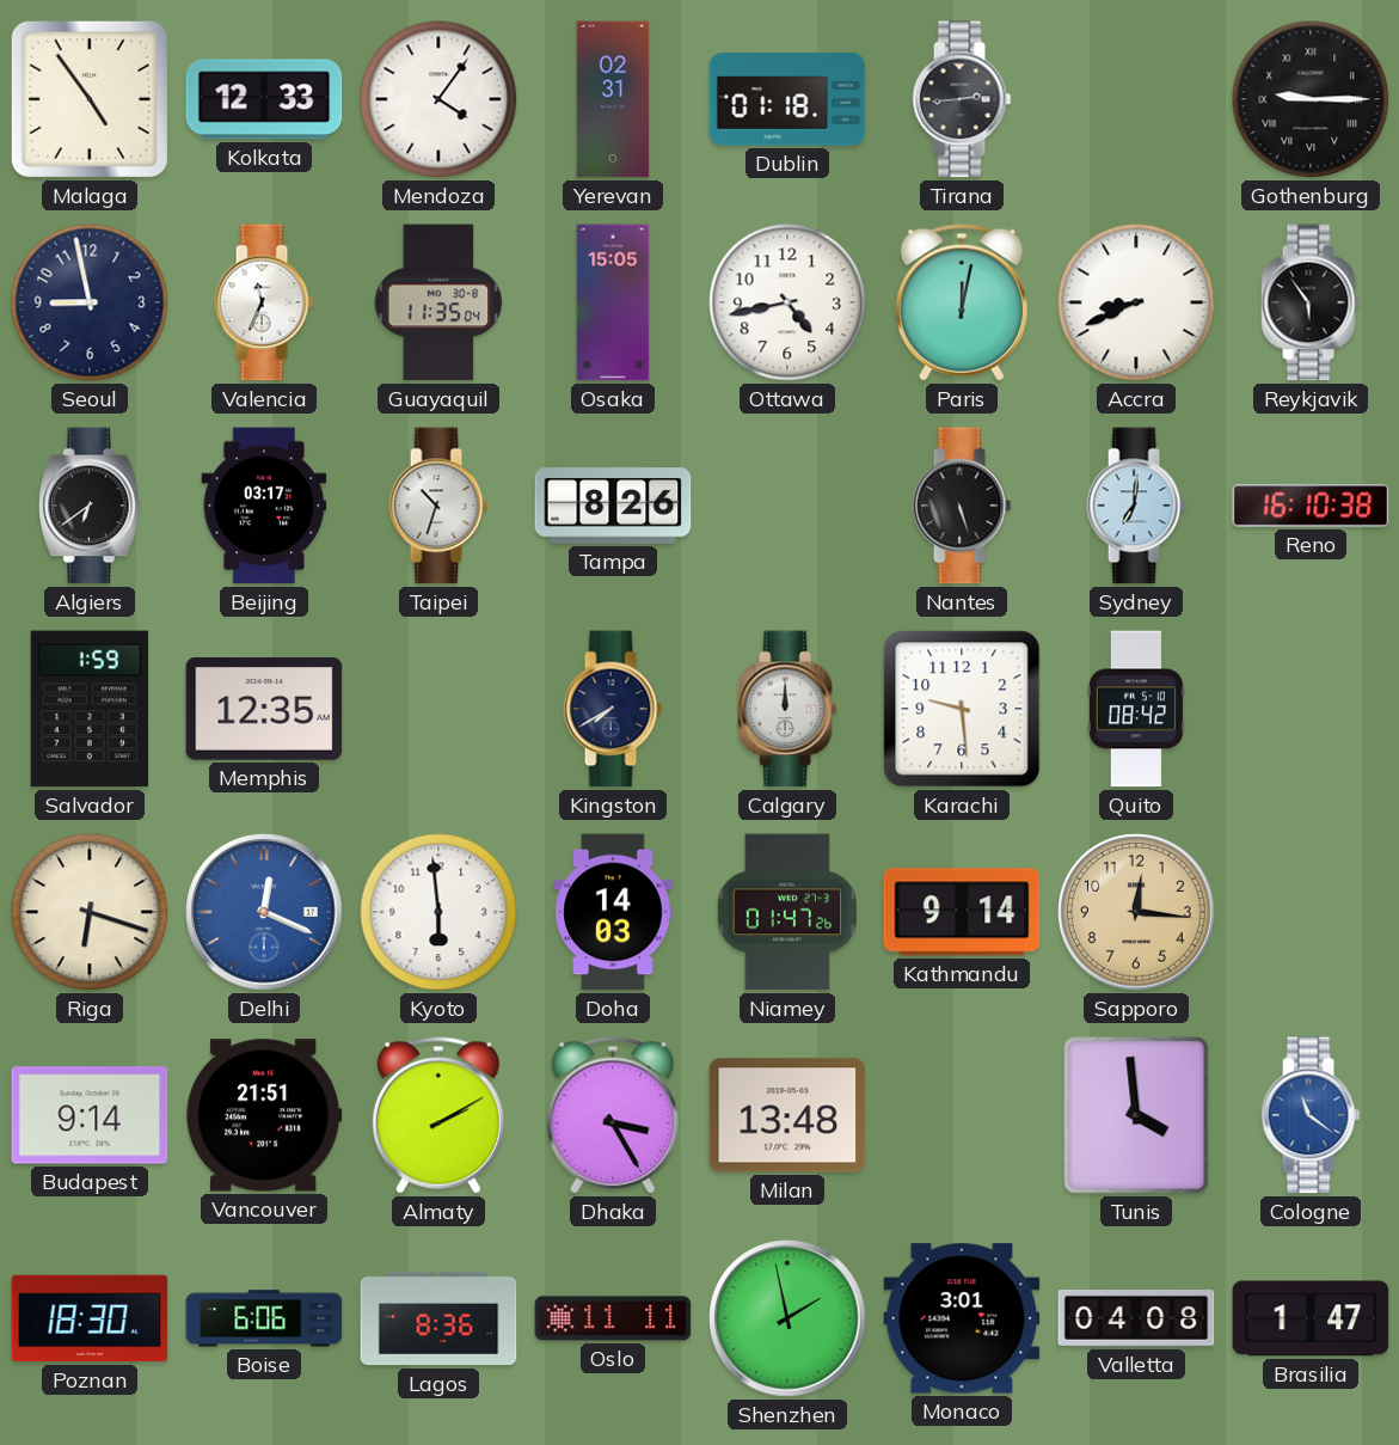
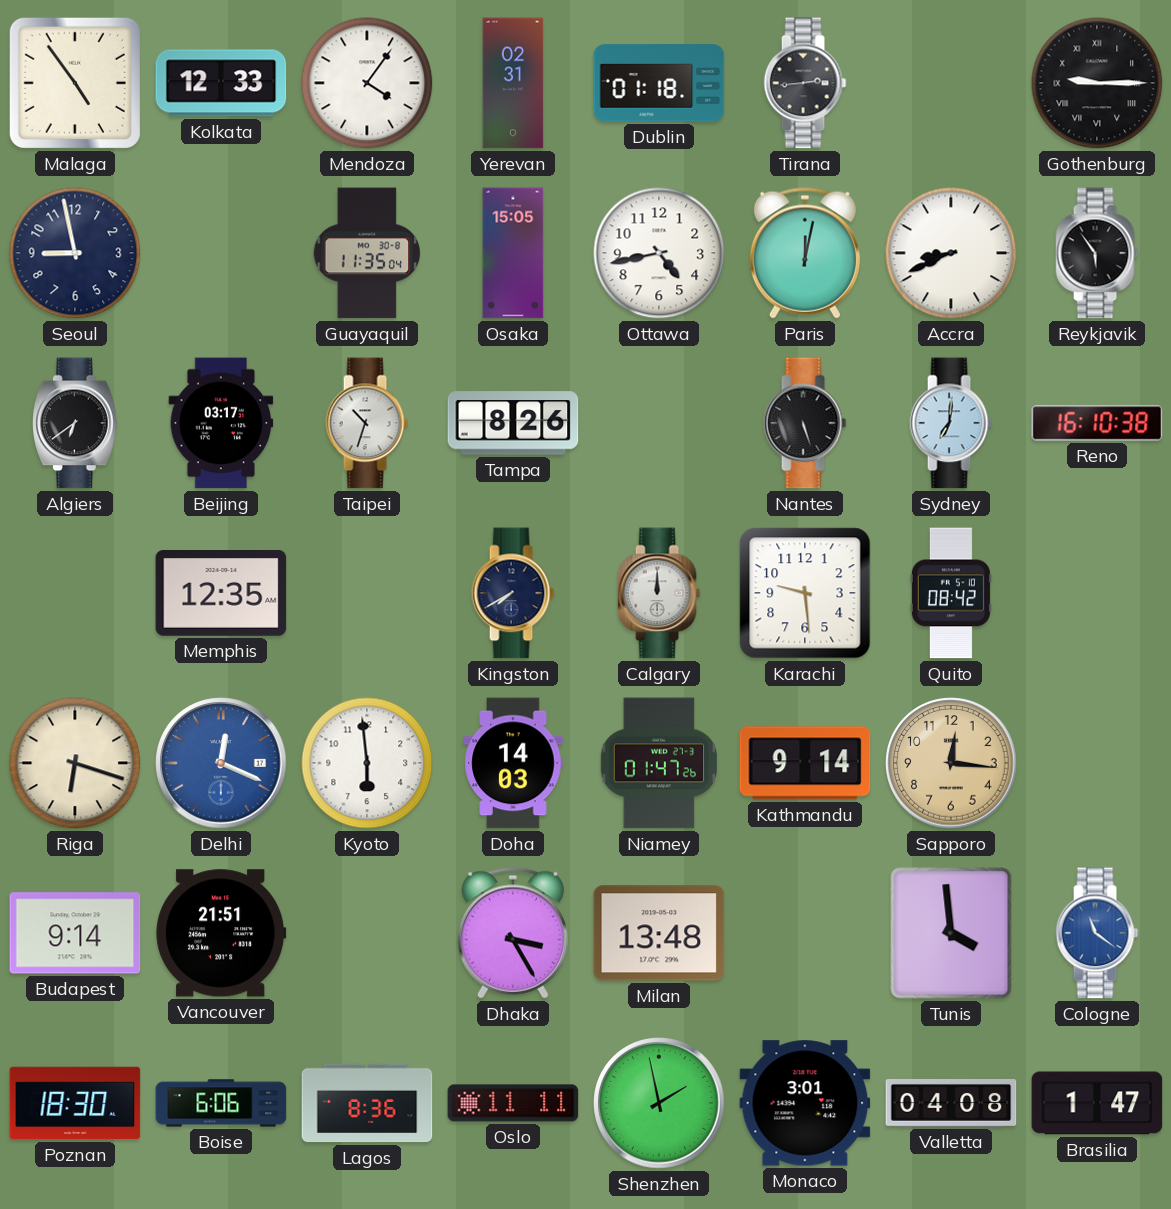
Valencia: 11:34 -> none (264, 302)
Salvador: 1:59 -> none (88, 709)
Almaty: 2:10 -> none (438, 1115)
